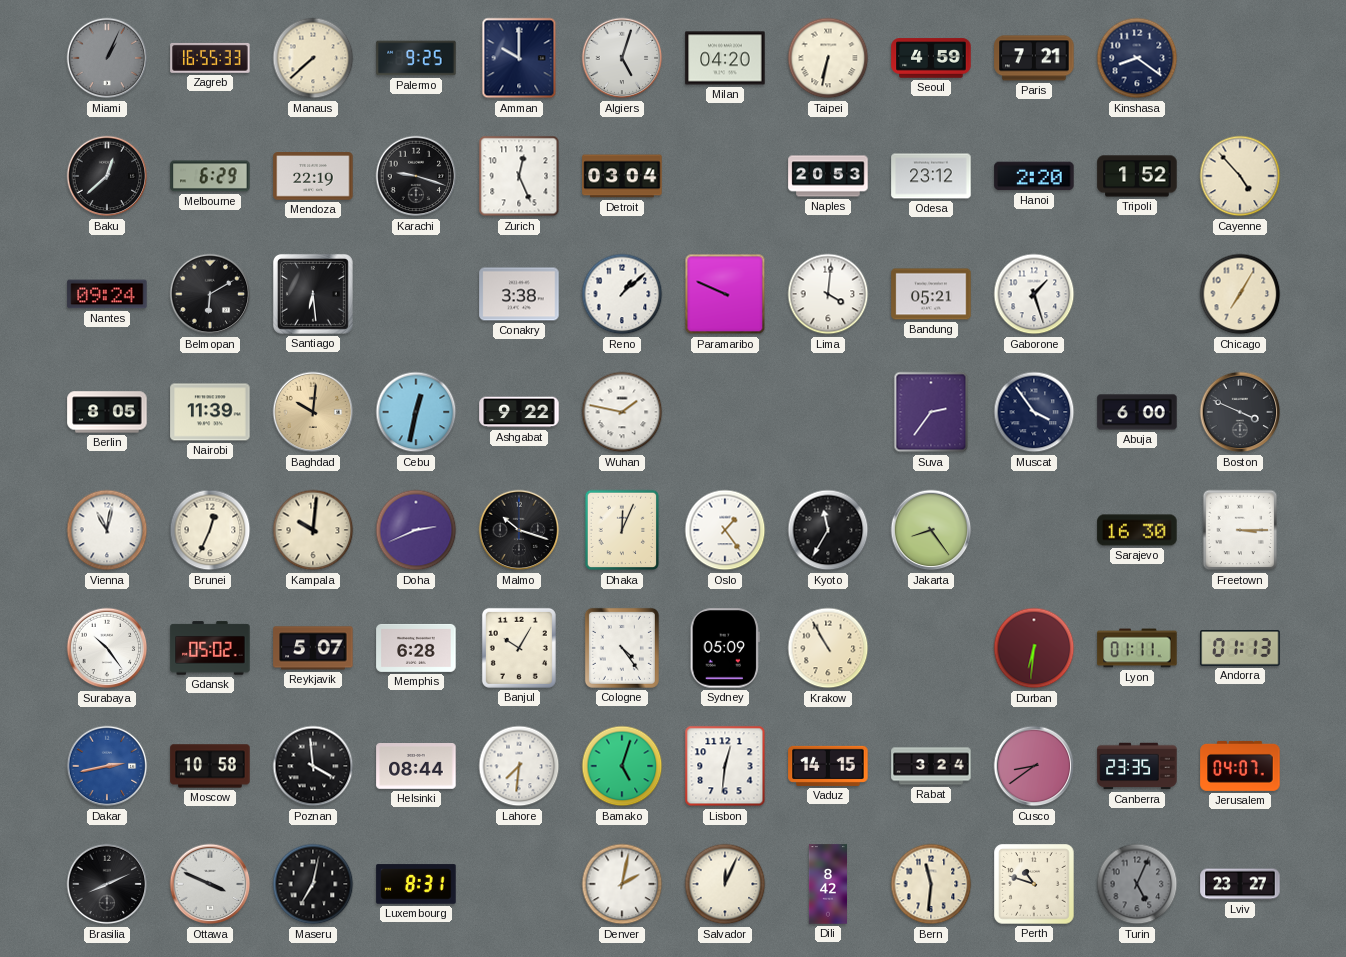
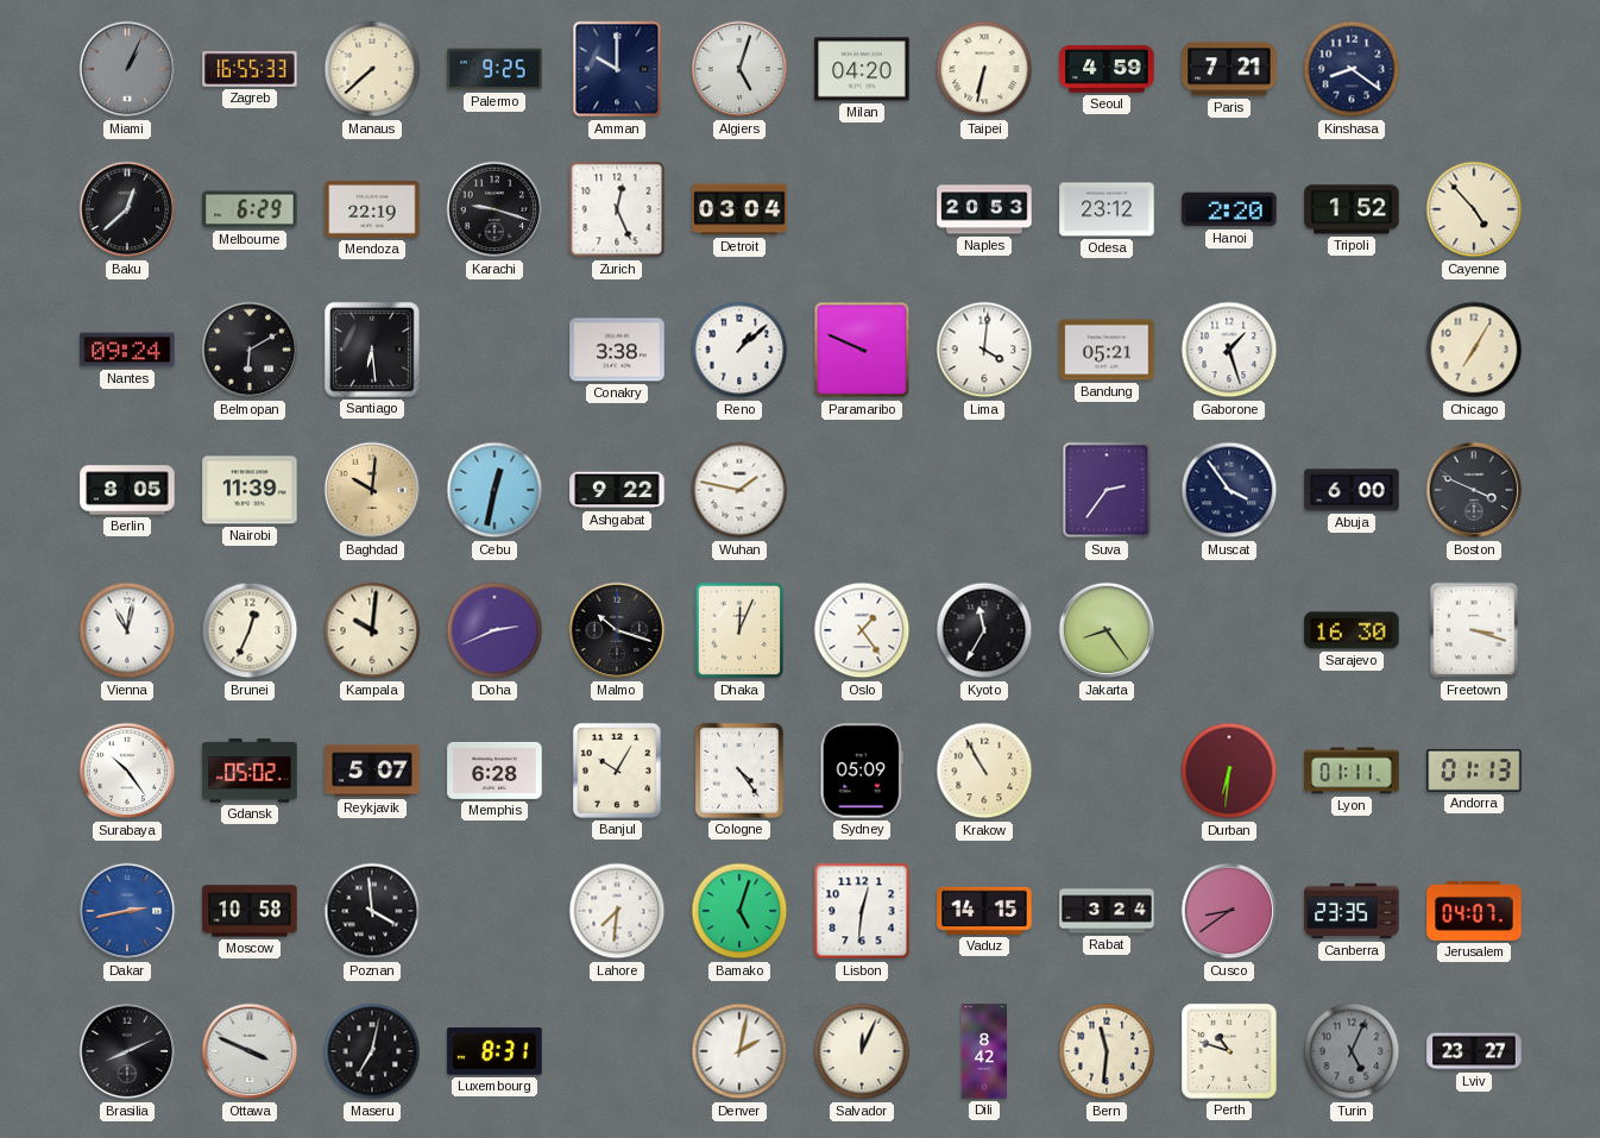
Freetown: 3:15 -> 3:18 (1474, 630)
Helsinki: 08:44 -> none (416, 767)
